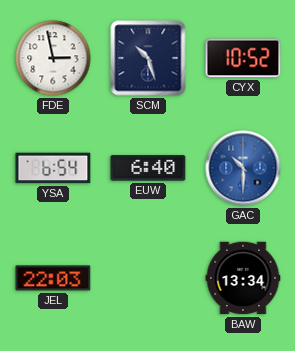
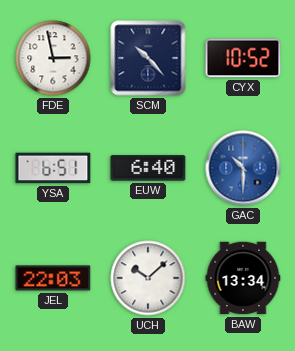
SCM: 10:27 -> 10:23 (148, 58)
YSA: 6:54 -> 6:51 (53, 168)
UCH: none -> 10:08 (148, 278)
